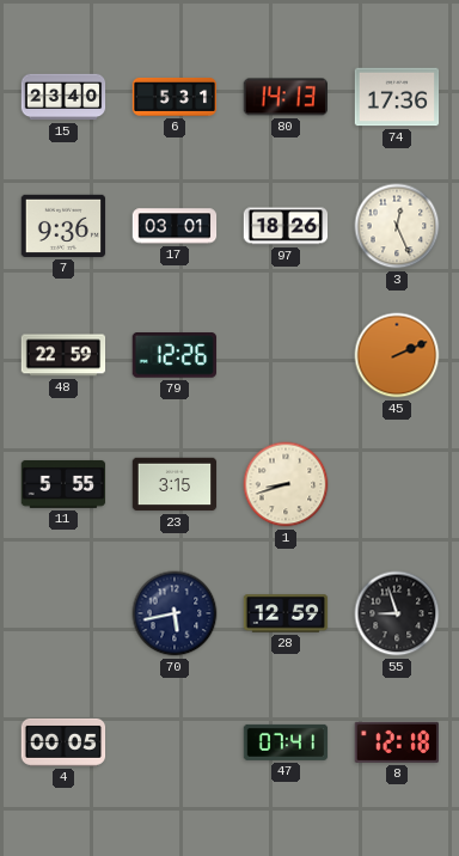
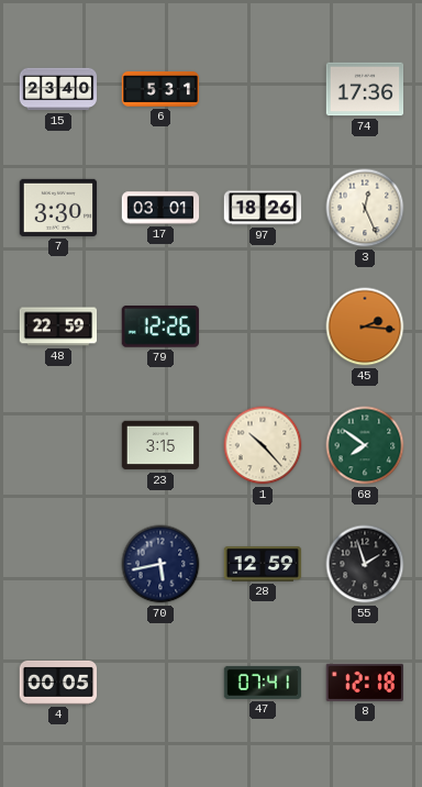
80: 14:13 -> none (284, 97)
7: 9:36 -> 3:30 (58, 208)
45: 2:11 -> 2:16 (365, 326)
11: 5:55 -> none (63, 484)
1: 8:42 -> 10:23 (263, 445)
68: none -> 7:51 (365, 445)
55: 8:57 -> 1:57 (365, 564)
